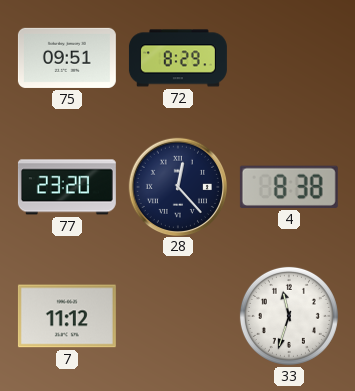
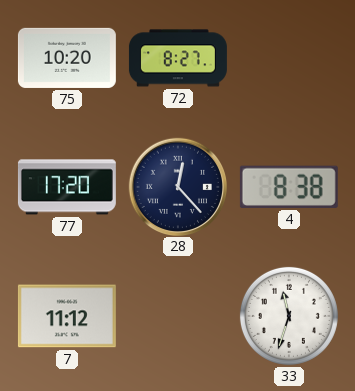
75: 09:51 -> 10:20 (67, 58)
72: 8:29 -> 8:27 (178, 58)
77: 23:20 -> 17:20 (67, 187)
